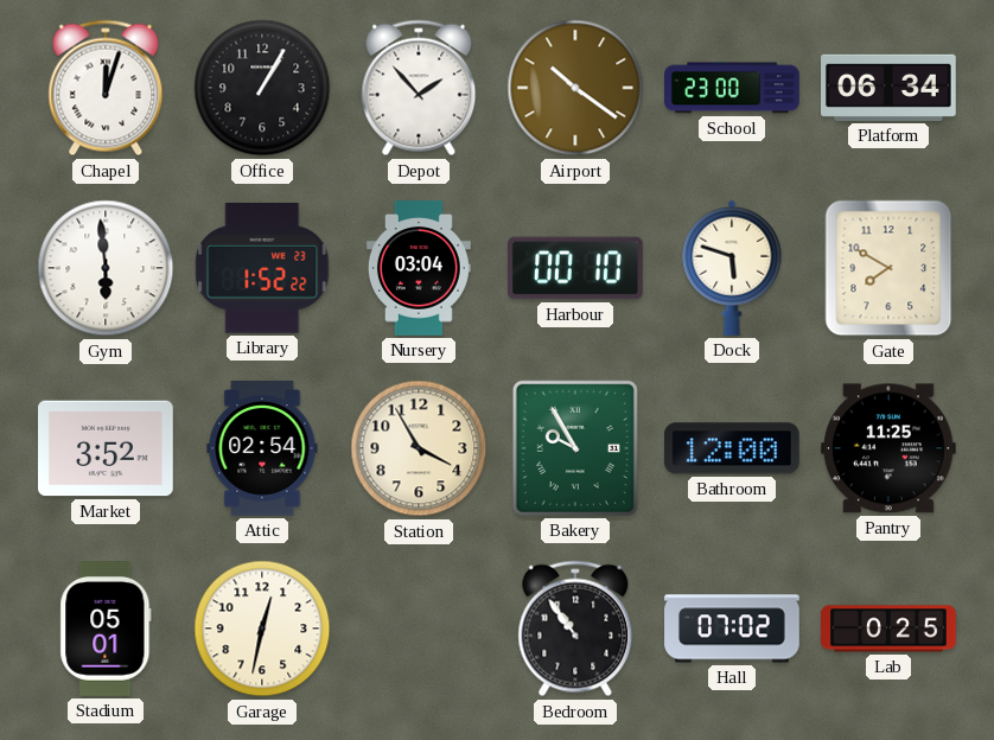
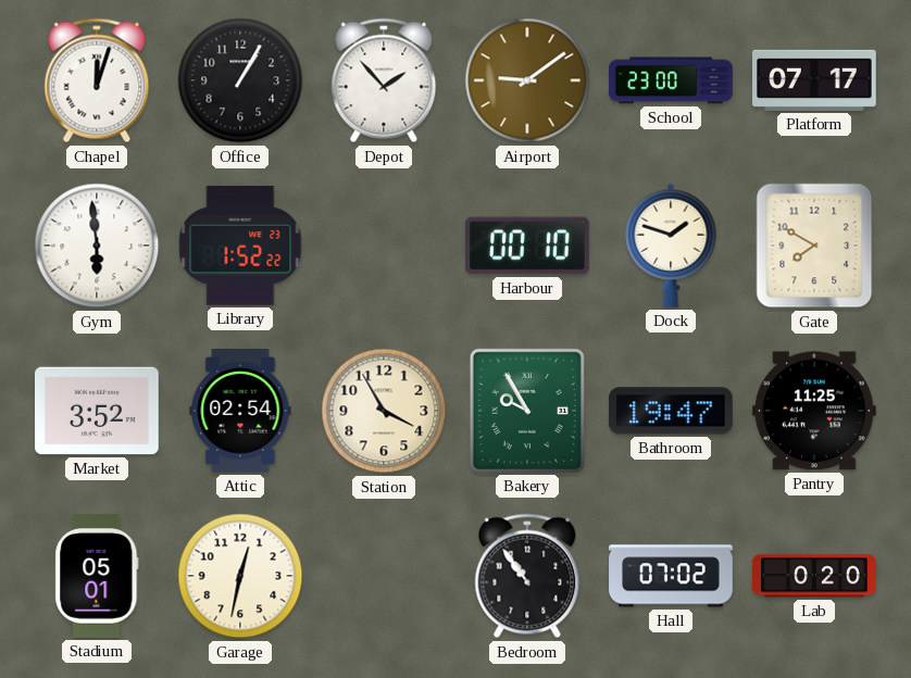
Airport: 10:21 -> 9:09 (527, 80)
Platform: 06:34 -> 07:17 (815, 80)
Nursery: 03:04 -> none (419, 269)
Dock: 5:48 -> 1:48 (671, 246)
Bathroom: 12:00 -> 19:47 (671, 411)
Lab: 0:25 -> 0:20 (814, 576)
